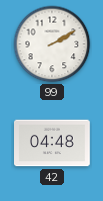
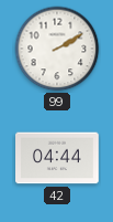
42: 04:48 -> 04:44 (58, 158)
